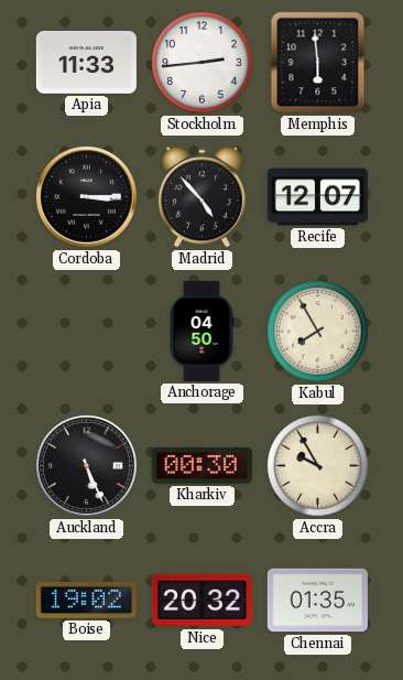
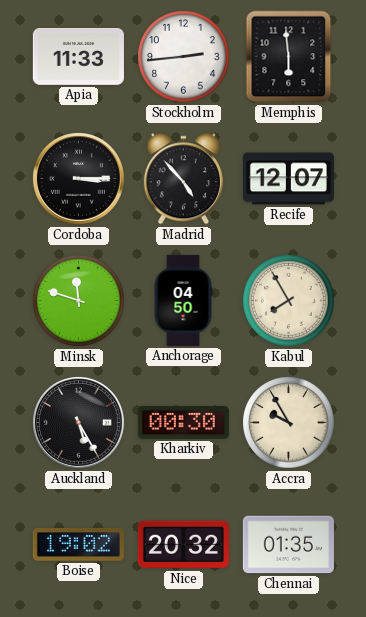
Minsk: none -> 11:48 (79, 301)
Auckland: 5:26 -> 5:25 (79, 423)
